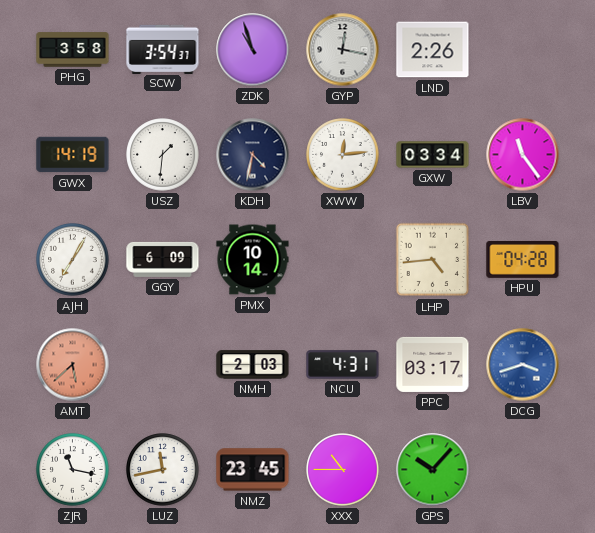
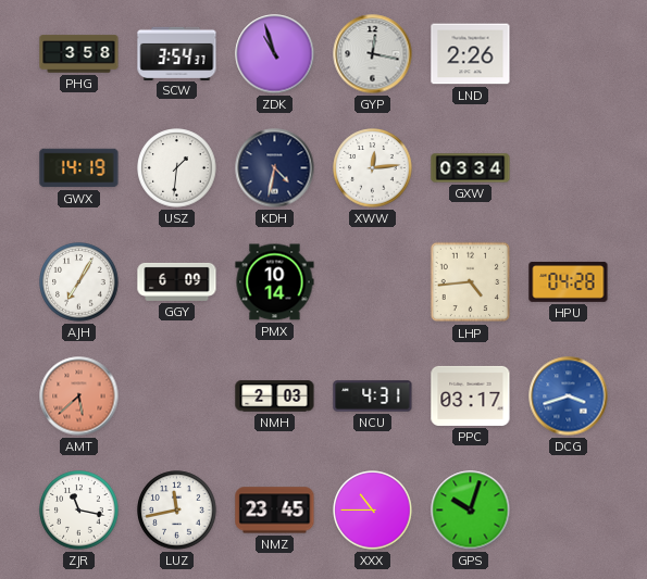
LBV: 11:24 -> none (523, 155)
GPS: 10:07 -> 10:03 (471, 511)
